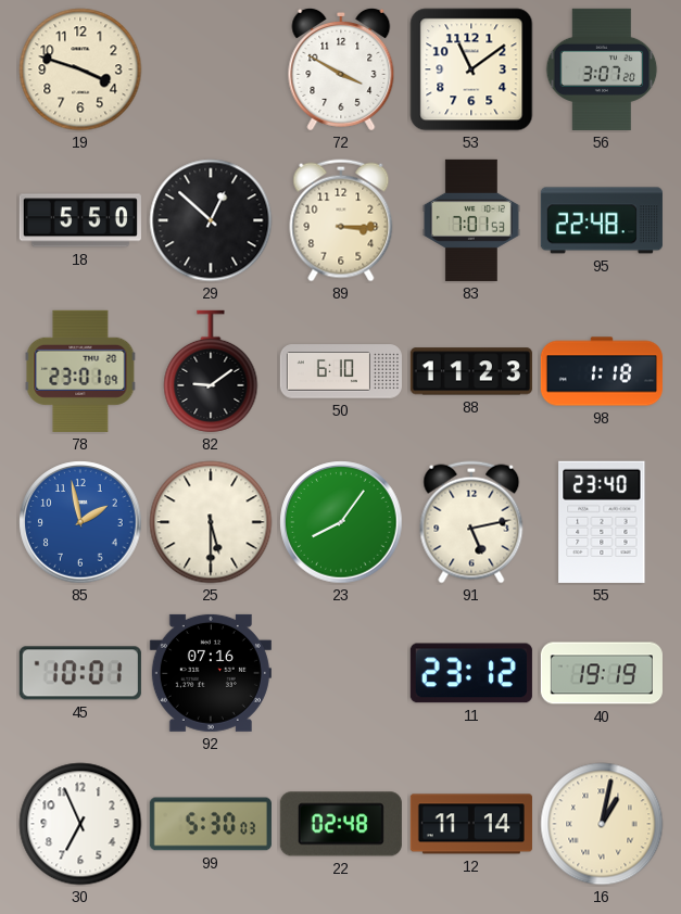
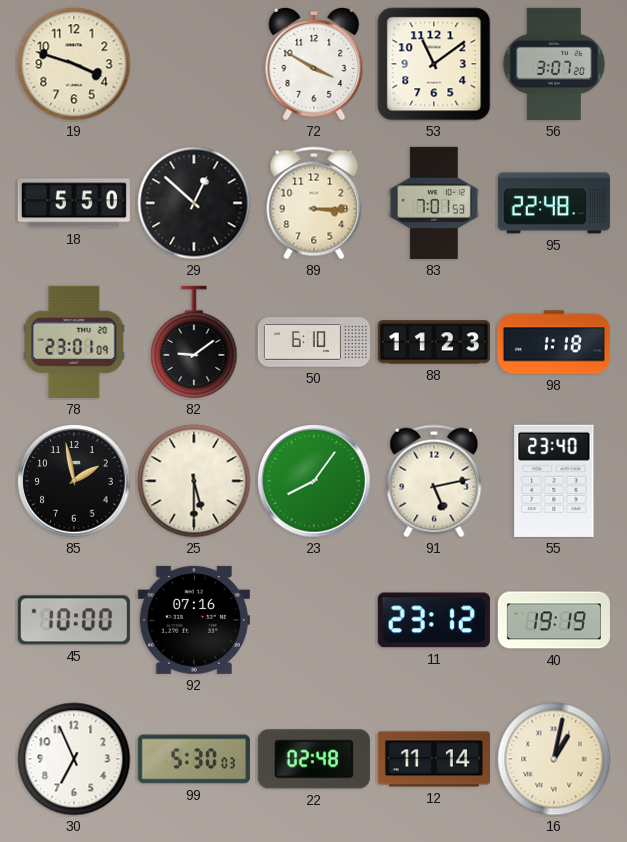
85 dial: blue -> black (74, 481)
45: 10:01 -> 10:00 (74, 620)
